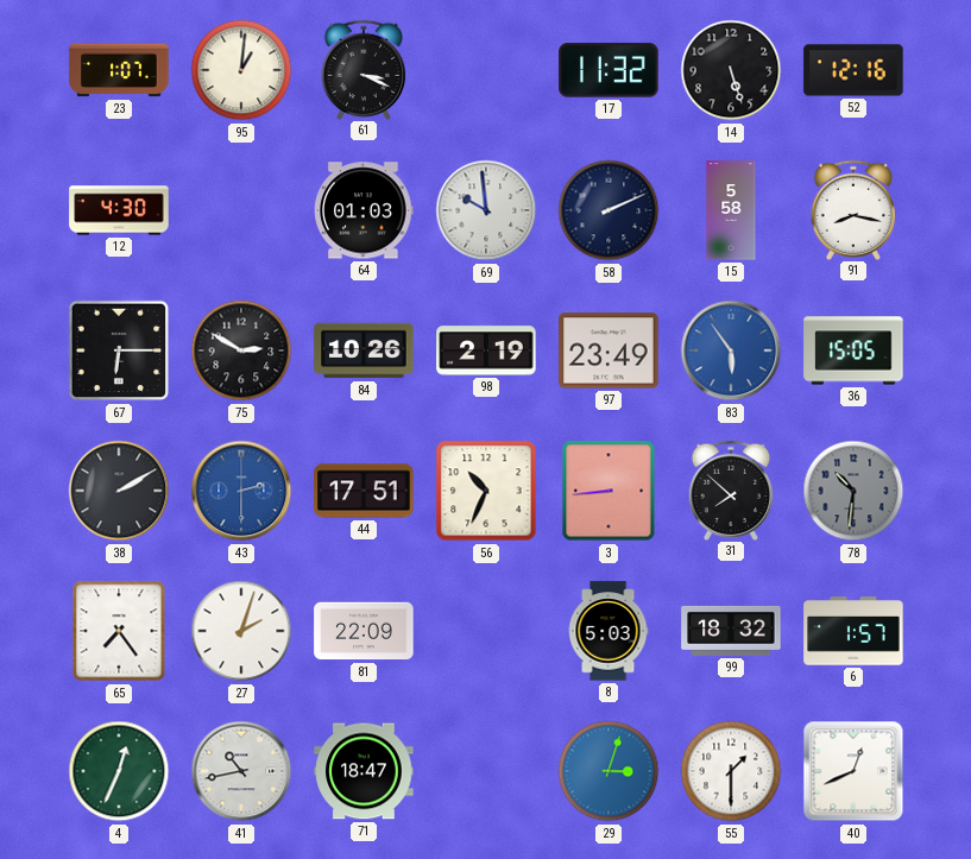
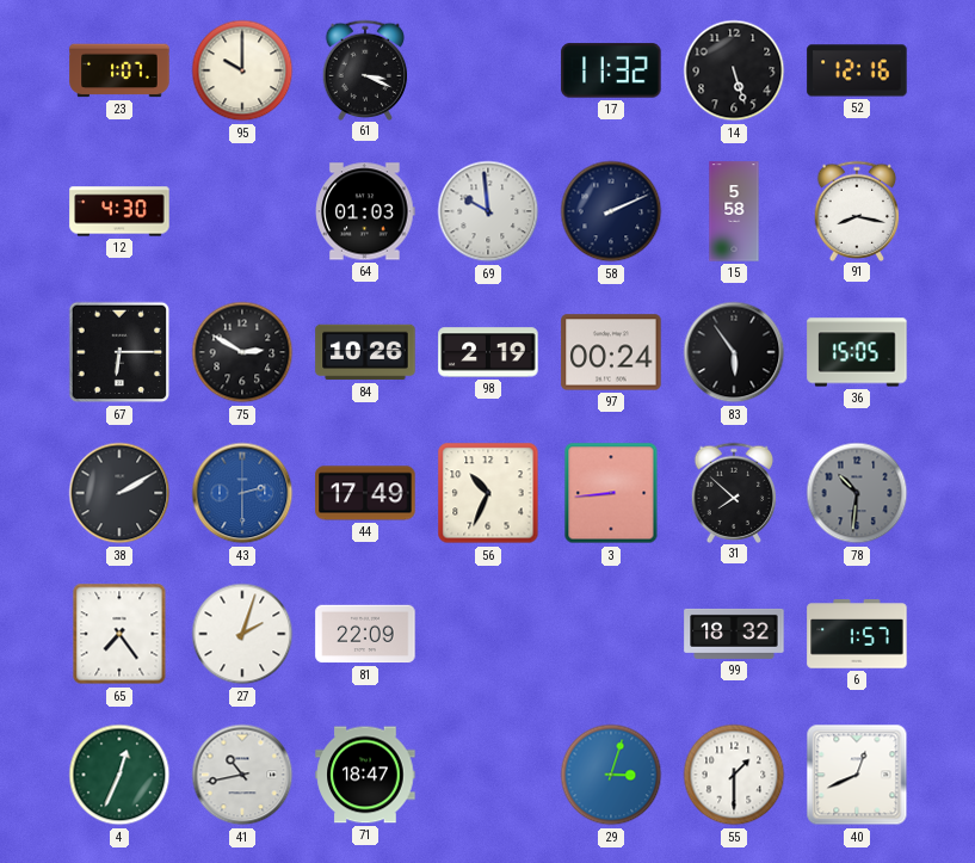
95: 1:01 -> 10:00 (242, 70)
97: 23:49 -> 00:24 (611, 352)
83 dial: blue -> black (734, 352)
44: 17:51 -> 17:49 (365, 493)
8: 5:03 -> none (609, 631)
